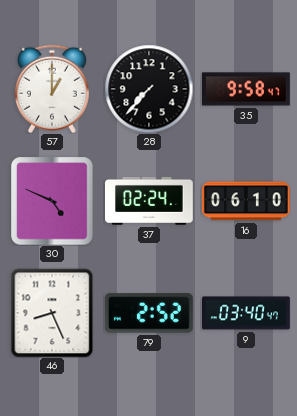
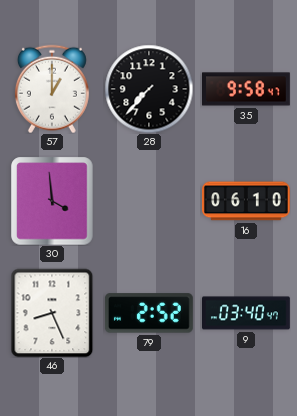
30: 4:49 -> 3:59 (52, 201)
37: 02:24 -> none (150, 201)
